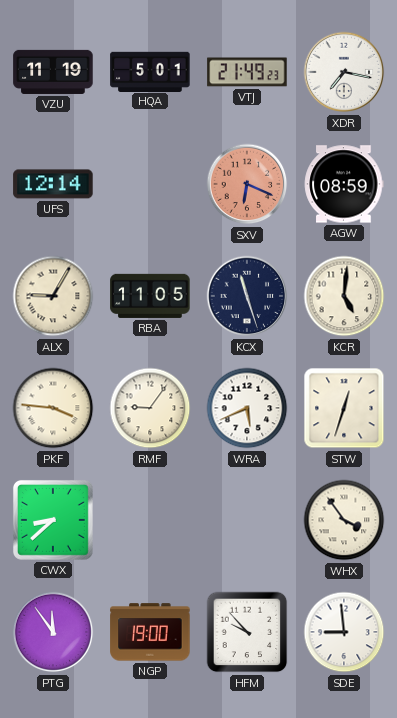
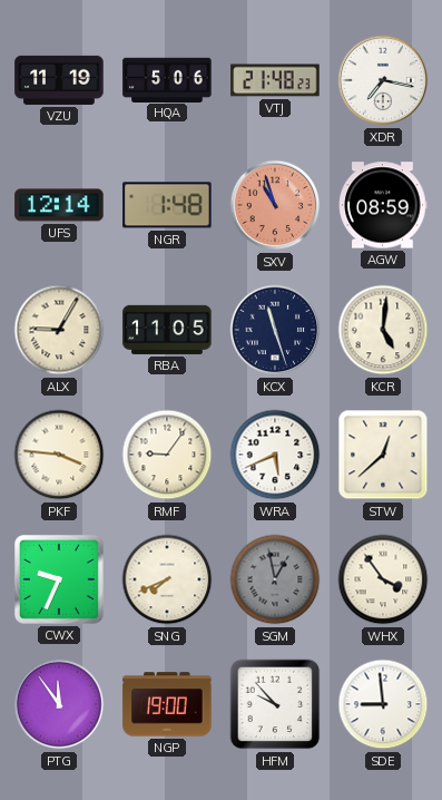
HQA: 5:01 -> 5:06 (167, 79)
VTJ: 21:49 -> 21:48 (275, 80)
NGR: none -> 1:48 (167, 205)
SXV: 6:19 -> 10:57 (275, 205)
STW: 12:33 -> 12:38 (383, 455)
CWX: 8:38 -> 9:34 (59, 579)
SNG: none -> 7:41 (167, 579)
SGM: none -> 12:58 (275, 579)
